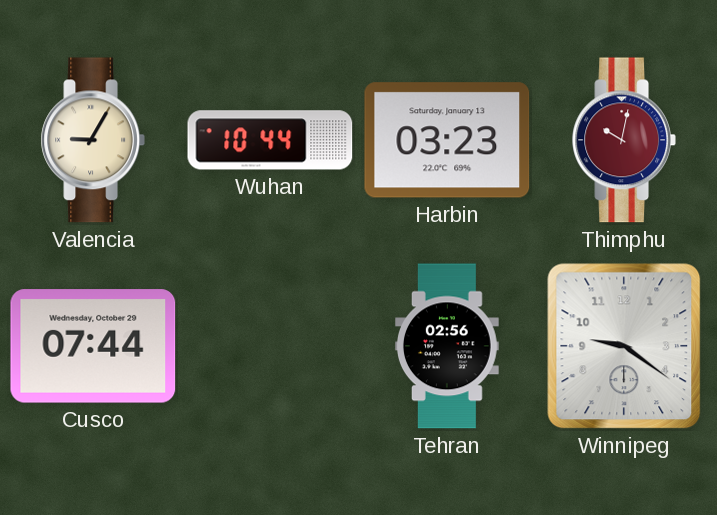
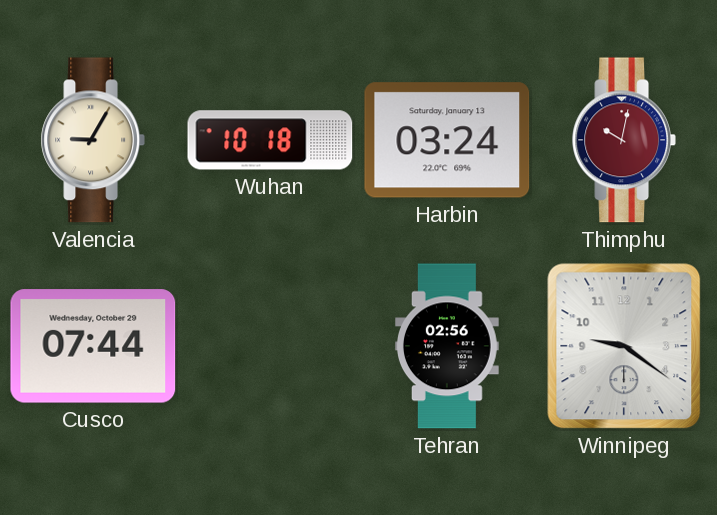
Wuhan: 10:44 -> 10:18 (270, 140)
Harbin: 03:23 -> 03:24 (447, 140)
